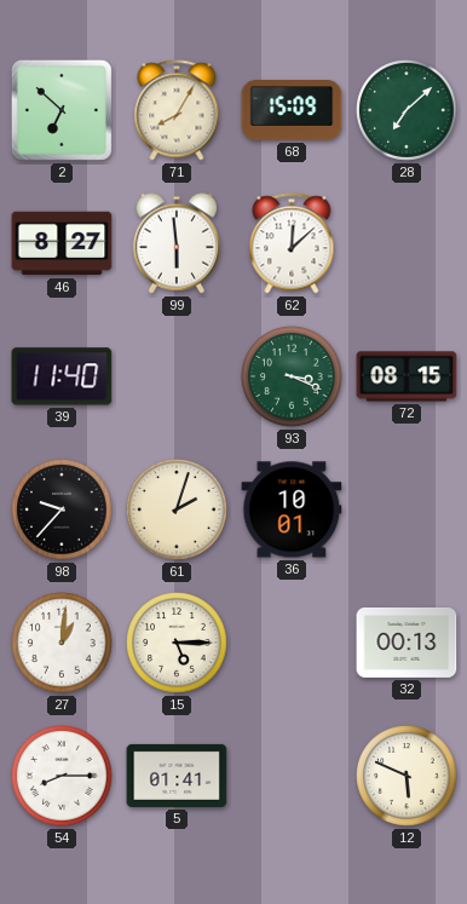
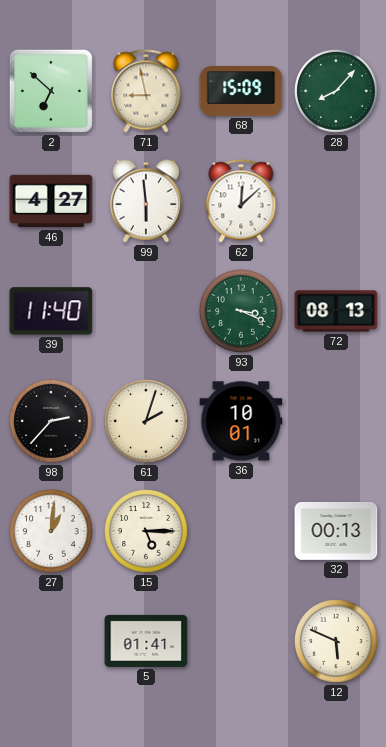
71: 8:05 -> 8:58 (146, 91)
28: 7:08 -> 8:07 (336, 92)
46: 8:27 -> 4:27 (51, 201)
72: 08:15 -> 08:13 (336, 311)
98: 9:37 -> 2:37 (51, 422)
54: 8:15 -> none (62, 777)
